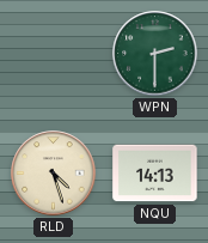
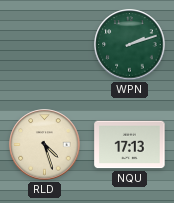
WPN: 2:30 -> 2:12 (130, 45)
NQU: 14:13 -> 17:13 (130, 145)
